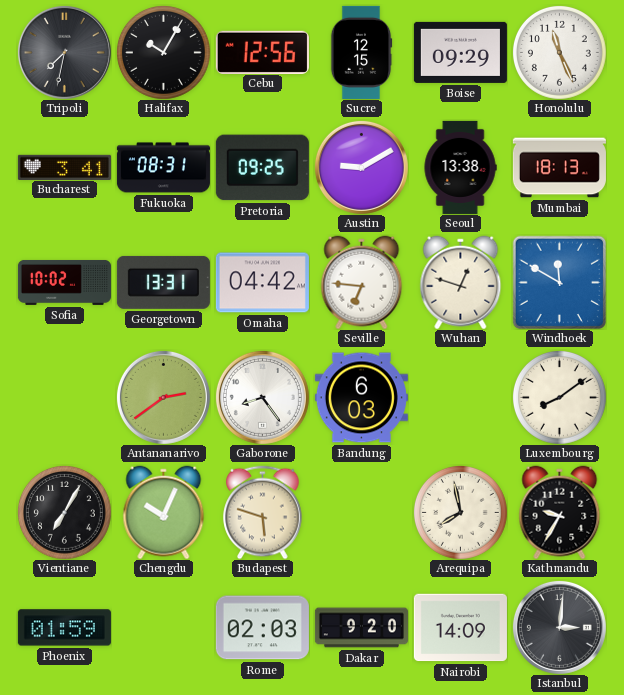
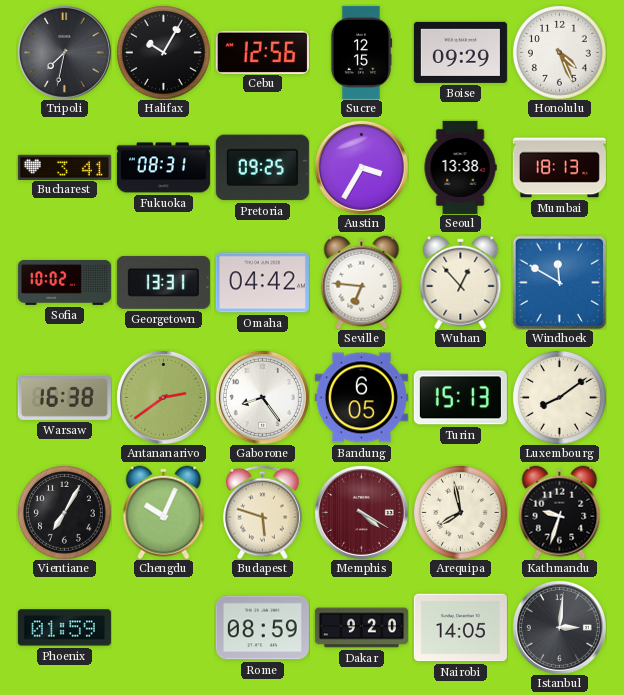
Honolulu: 11:26 -> 4:26 (559, 52)
Austin: 9:10 -> 3:35 (361, 167)
Wuhan: 12:48 -> 12:53 (461, 282)
Warsaw: none -> 16:38 (64, 397)
Bandung: 6:03 -> 6:05 (361, 398)
Turin: none -> 15:13 (460, 398)
Memphis: none -> 4:20 (361, 512)
Kathmandu: 9:35 -> 9:33 (560, 512)
Rome: 02:03 -> 08:59 (262, 628)
Nairobi: 14:09 -> 14:05 (460, 628)
